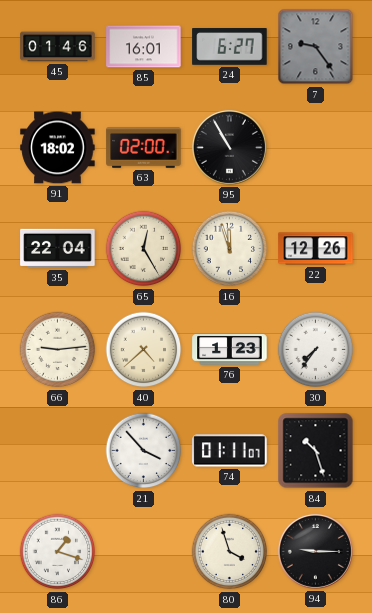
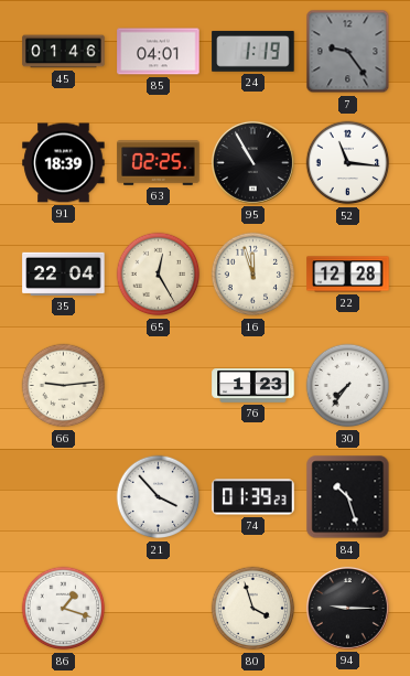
85: 16:01 -> 04:01 (159, 52)
24: 6:27 -> 1:19 (253, 52)
91: 18:02 -> 18:39 (64, 163)
63: 02:00 -> 02:25 (159, 163)
52: none -> 11:16 (348, 163)
22: 12:26 -> 12:28 (348, 275)
40: 4:38 -> none (144, 350)
74: 01:11 -> 01:39 (253, 497)
